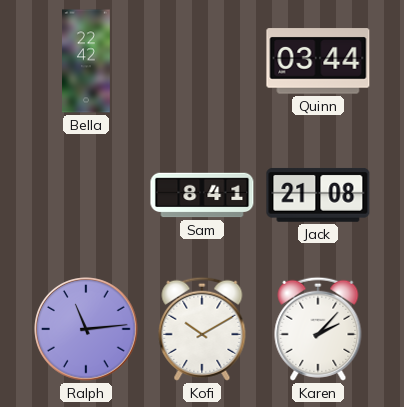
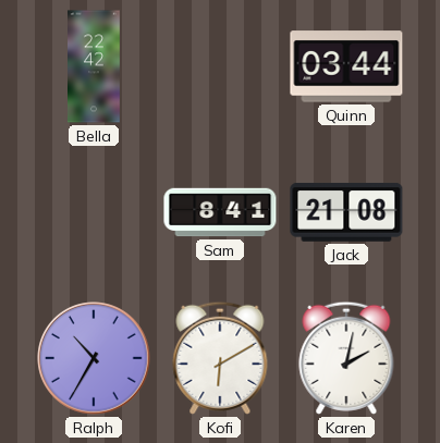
Ralph: 11:14 -> 10:35 (94, 358)
Kofi: 10:10 -> 6:10 (220, 358)
Karen: 2:07 -> 2:02 (346, 358)
